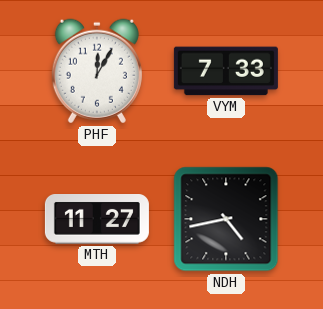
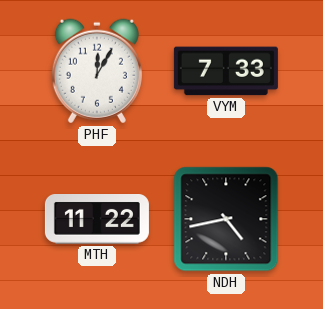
MTH: 11:27 -> 11:22 (97, 220)
